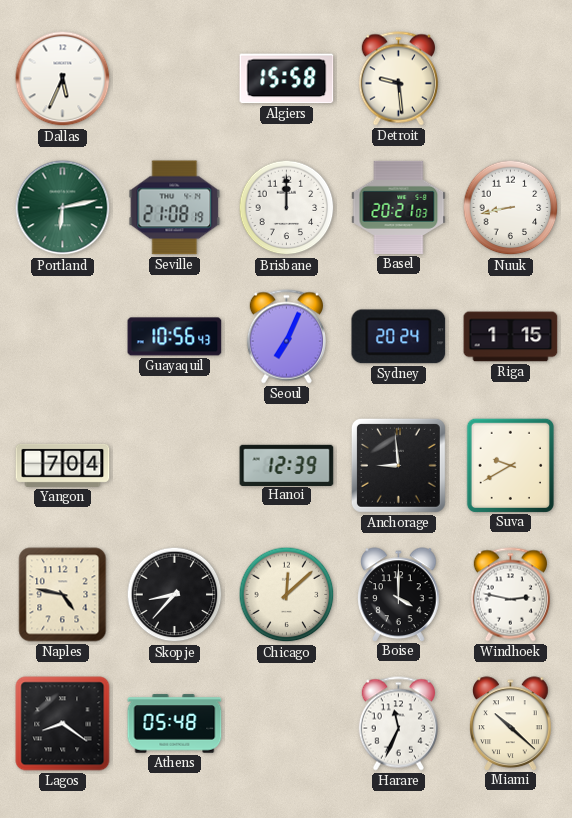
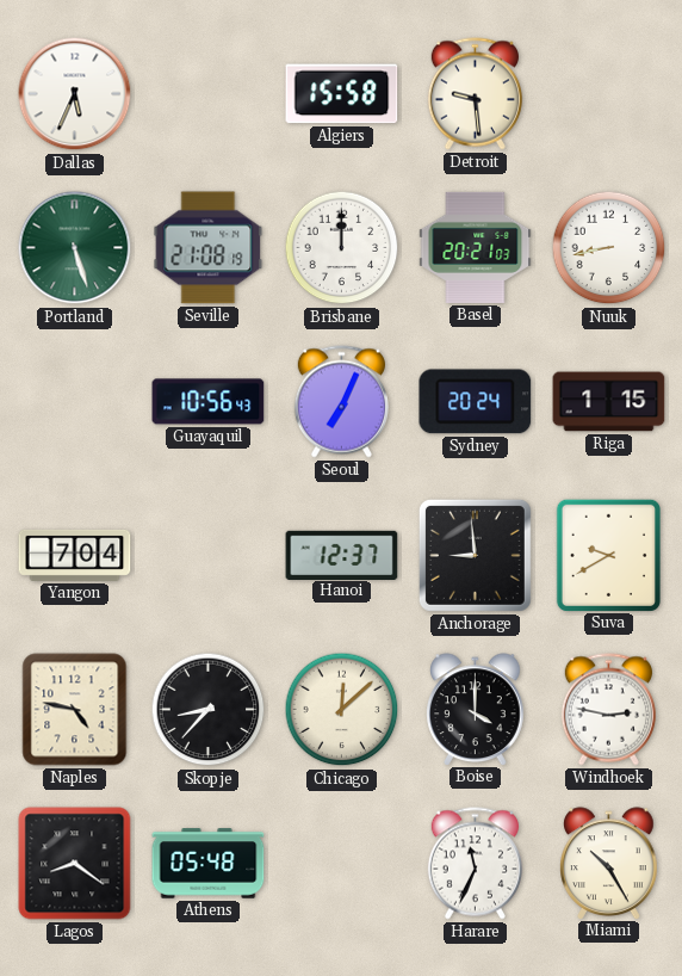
Portland: 6:13 -> 5:27 (75, 248)
Hanoi: 12:39 -> 12:37 (342, 555)
Miami: 10:22 -> 10:25 (609, 863)
